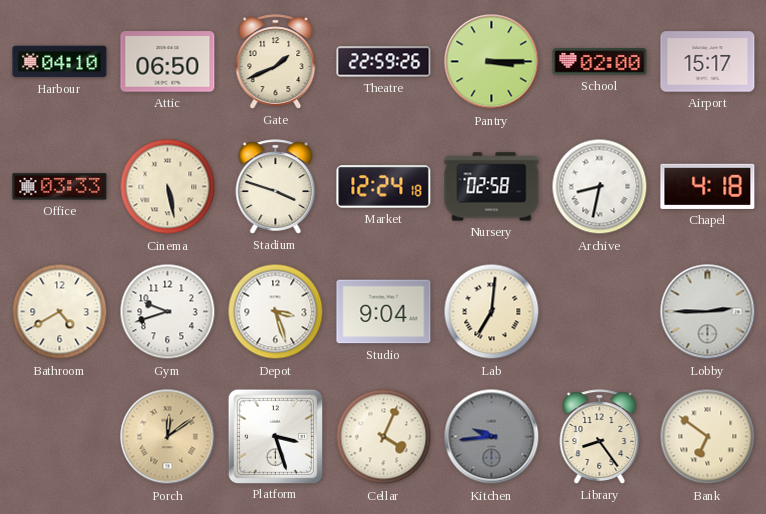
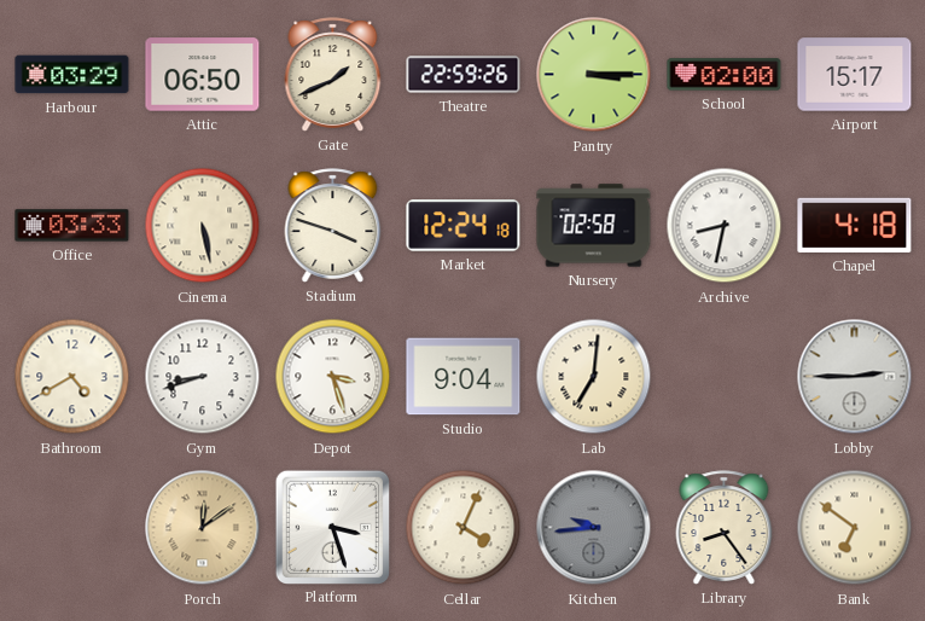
Harbour: 04:10 -> 03:29 (72, 75)
Gym: 9:42 -> 8:42 (203, 377)
